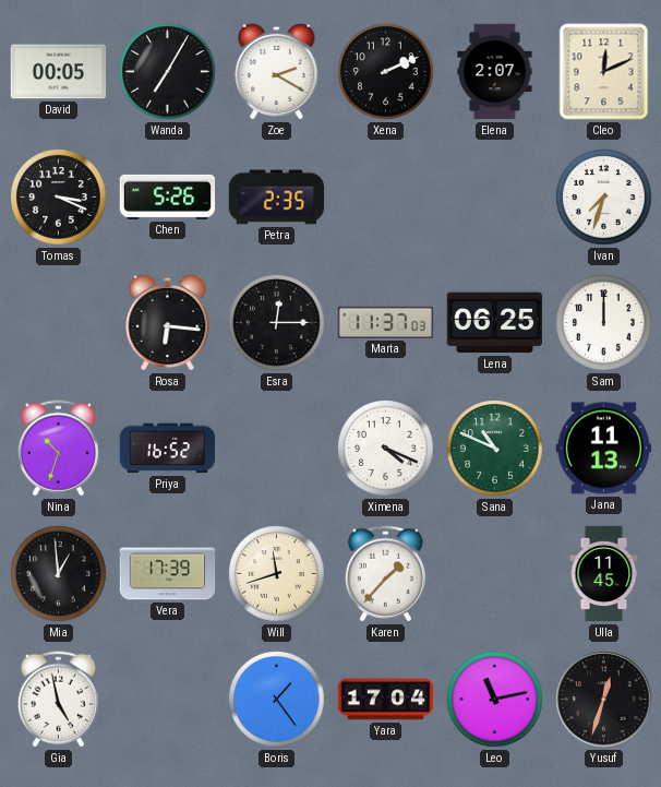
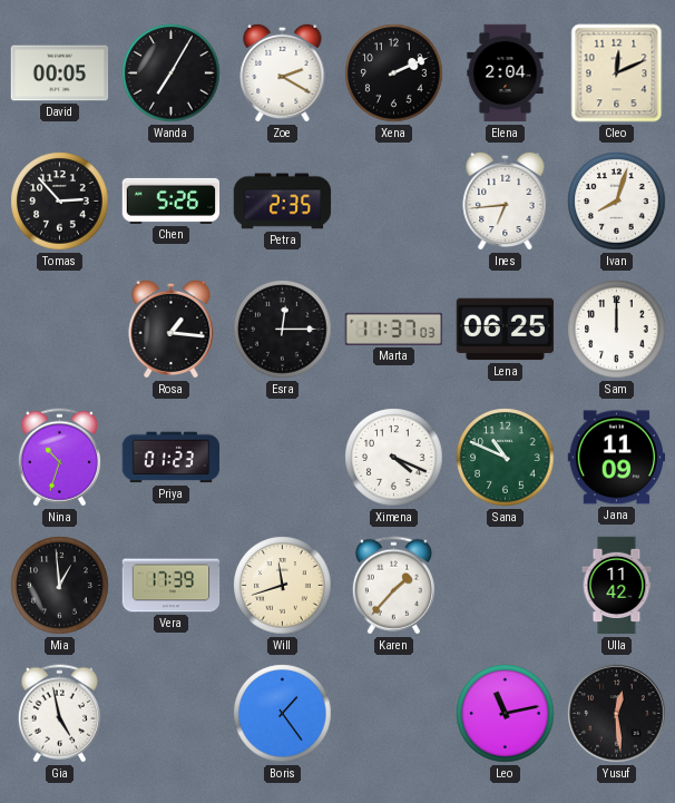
Elena: 2:07 -> 2:04 (506, 74)
Tomas: 3:19 -> 2:53 (60, 202)
Ines: none -> 6:44 (506, 200)
Ivan: 7:33 -> 8:03 (617, 202)
Rosa: 6:16 -> 1:16 (172, 329)
Priya: 16:52 -> 01:23 (172, 458)
Jana: 11:13 -> 11:09 (617, 458)
Ulla: 11:45 -> 11:42 (617, 586)
Yara: 17:04 -> none (386, 700)
Yusuf: 12:33 -> 12:29 (617, 714)
